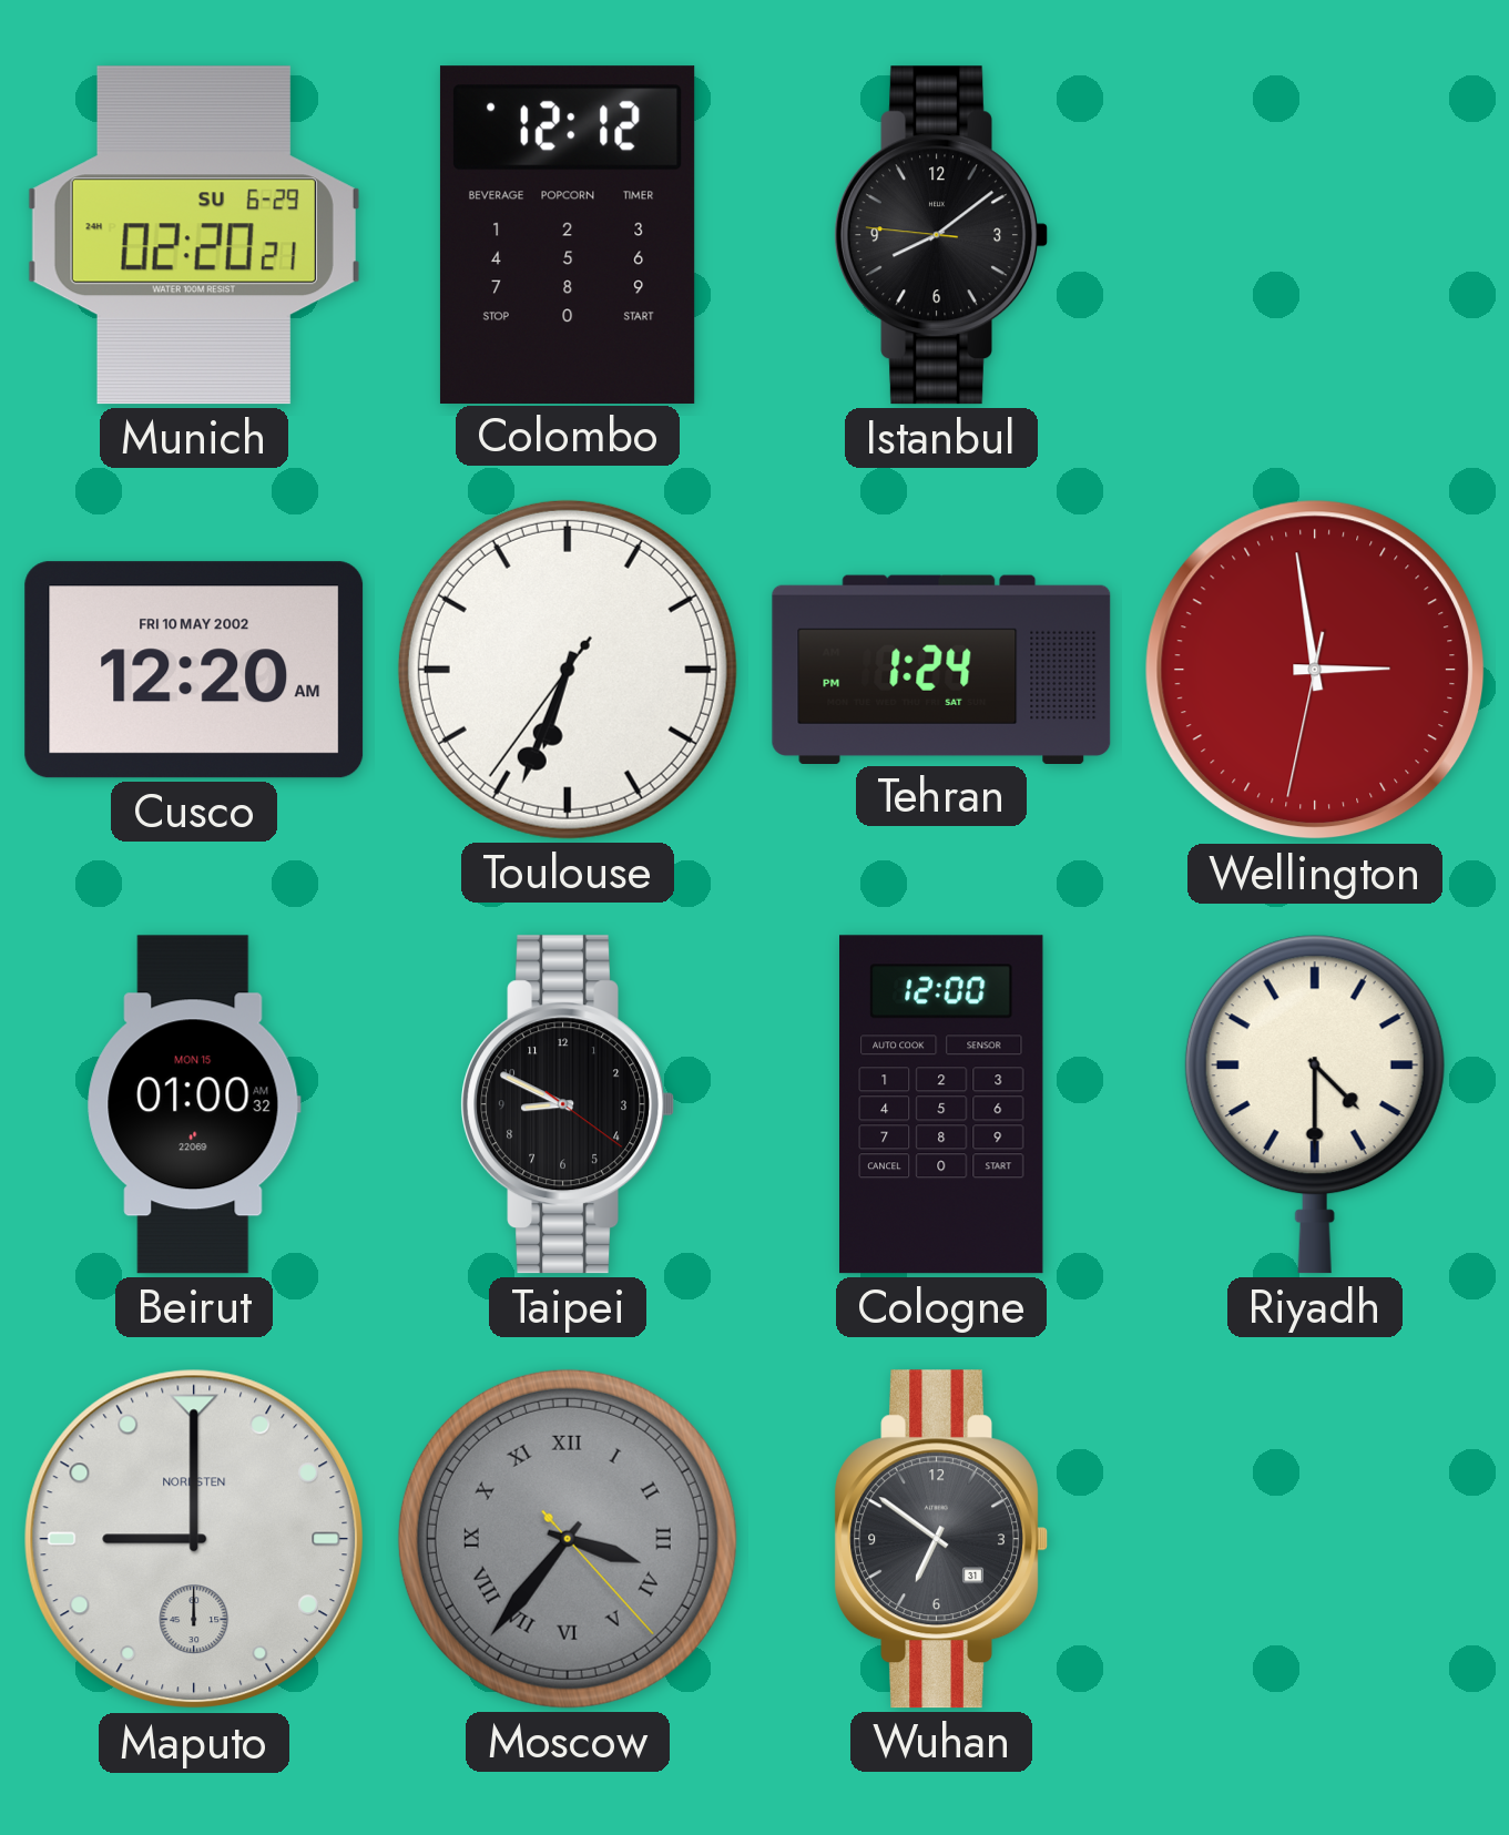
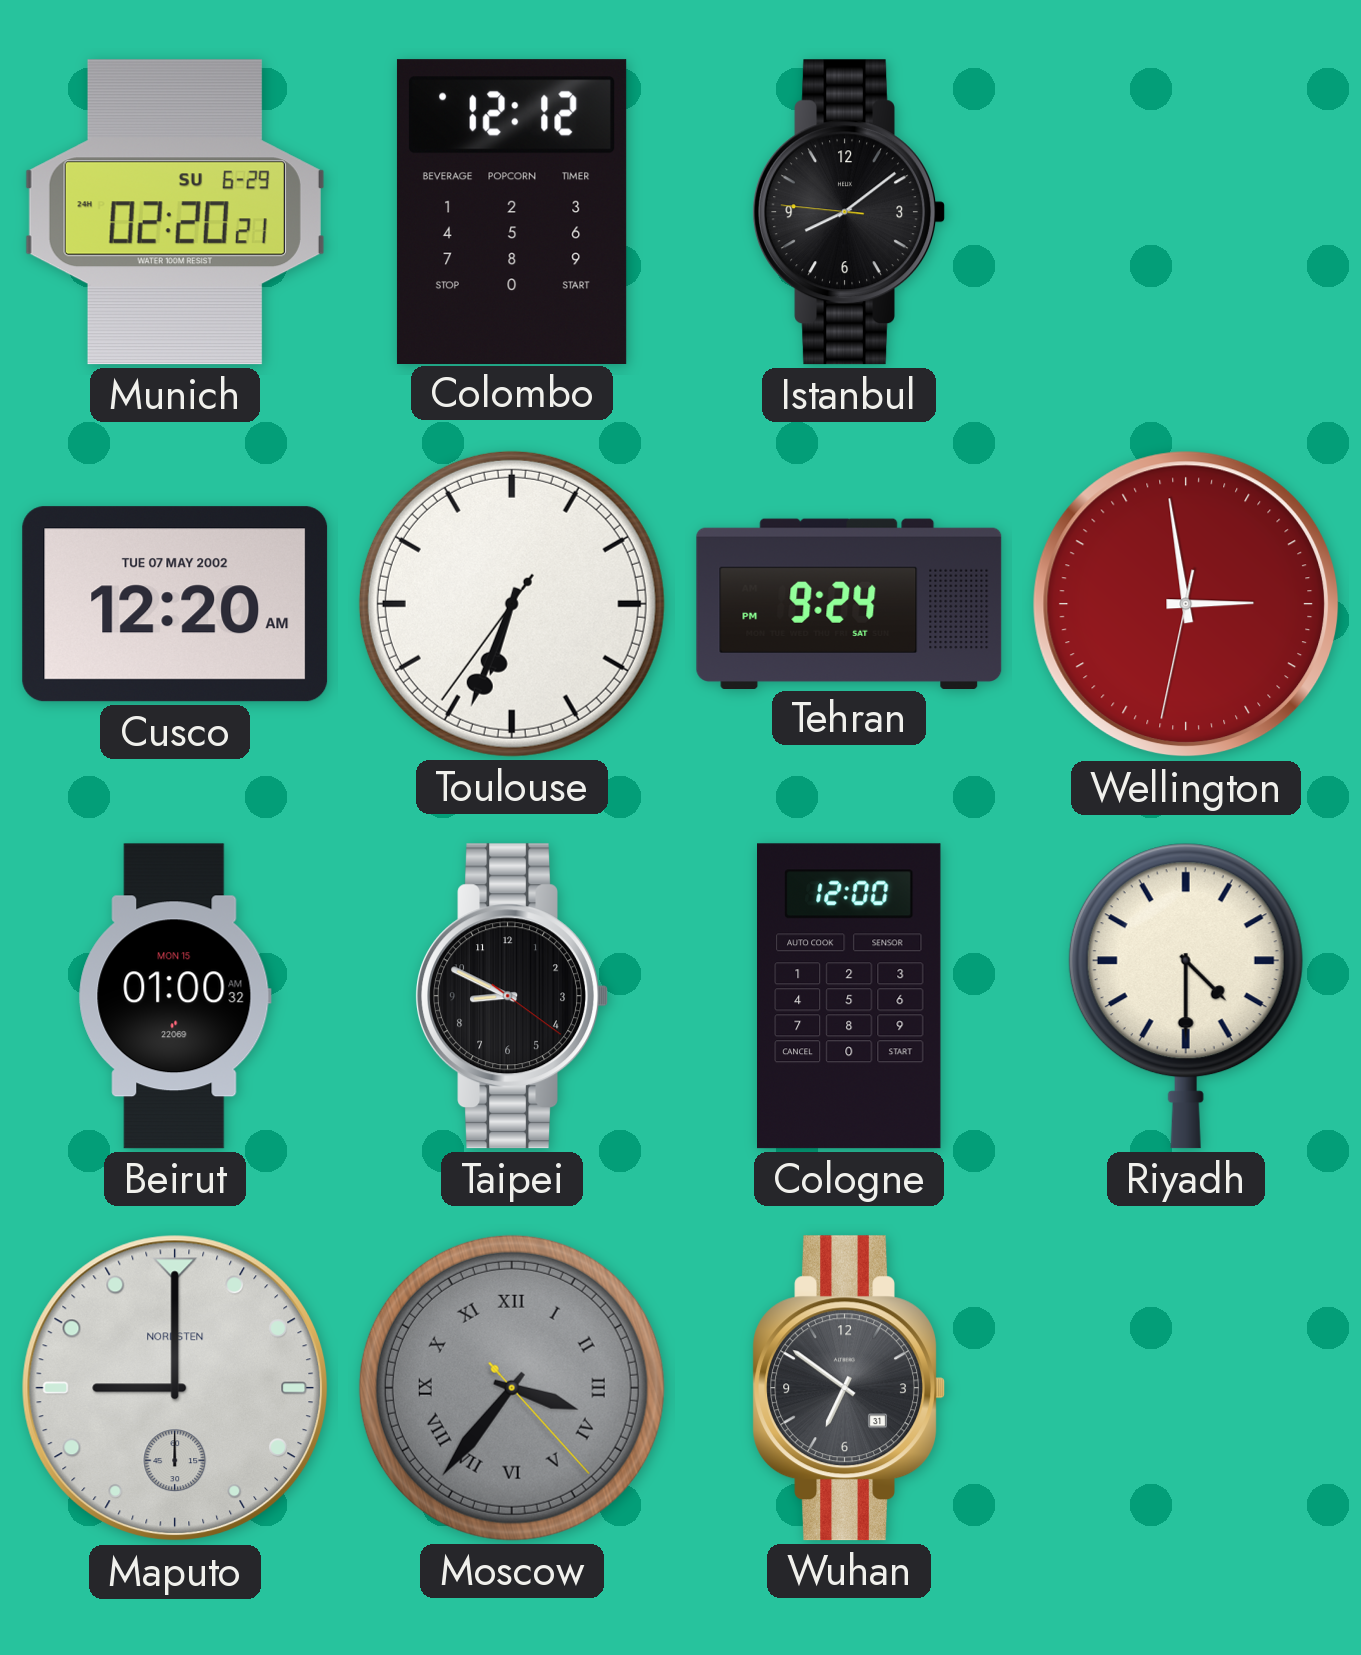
Cusco date: FRI 10 MAY 2002 -> TUE 07 MAY 2002 (175, 604)
Tehran: 1:24 -> 9:24 (849, 603)
